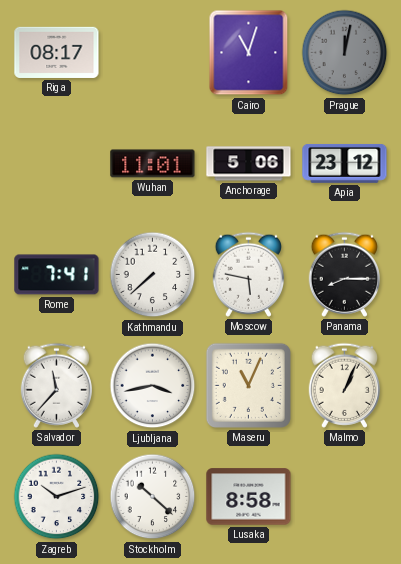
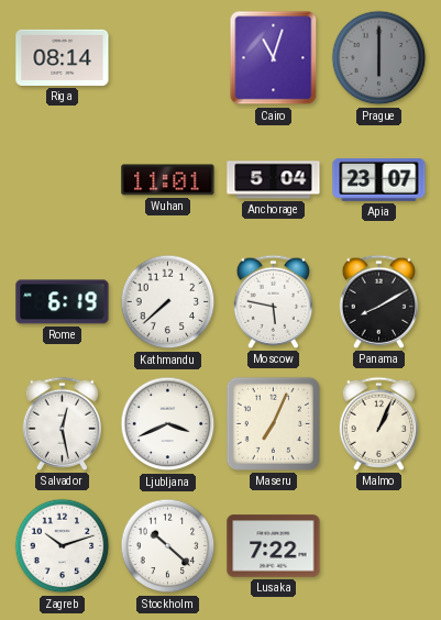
Riga: 08:17 -> 08:14 (63, 57)
Prague: 12:02 -> 6:00 (379, 58)
Anchorage: 5:06 -> 5:04 (274, 180)
Apia: 23:12 -> 23:07 (379, 180)
Rome: 7:41 -> 6:19 (63, 302)
Panama: 8:15 -> 8:10 (378, 301)
Salvador: 11:37 -> 12:28 (62, 423)
Ljubljana: 3:43 -> 3:41 (168, 424)
Maseru: 11:04 -> 7:04 (273, 423)
Lusaka: 8:58 -> 7:22 (274, 546)
